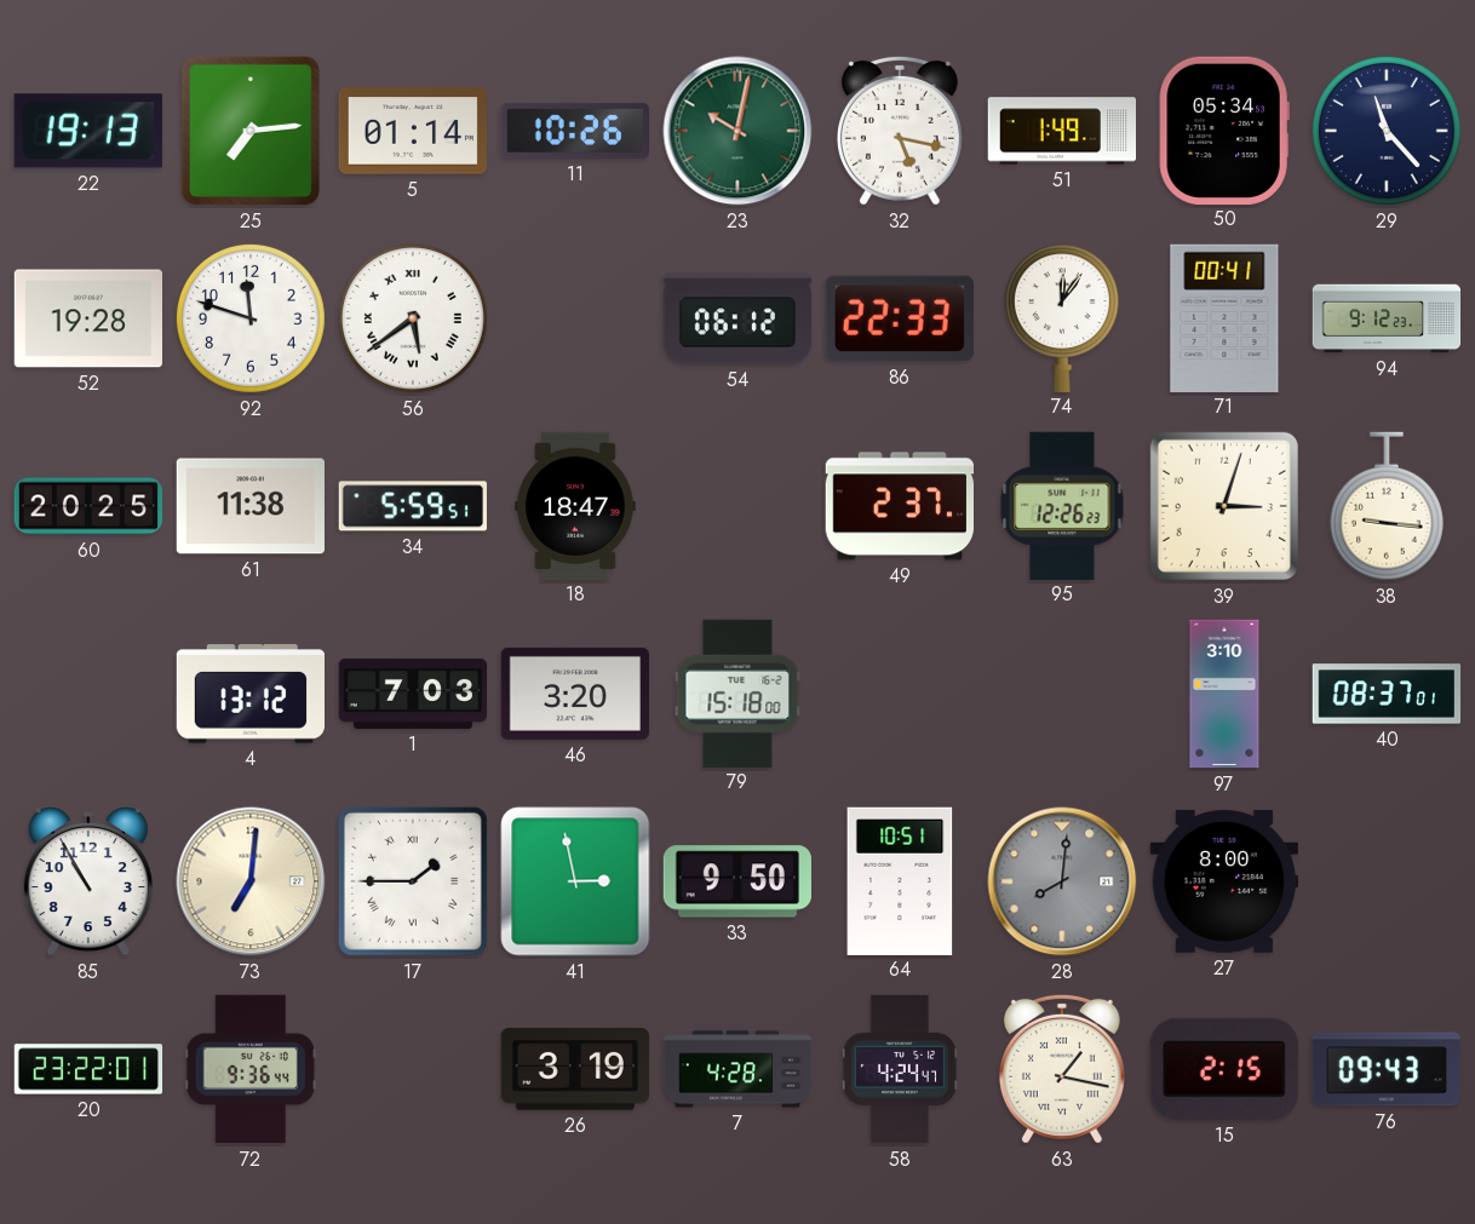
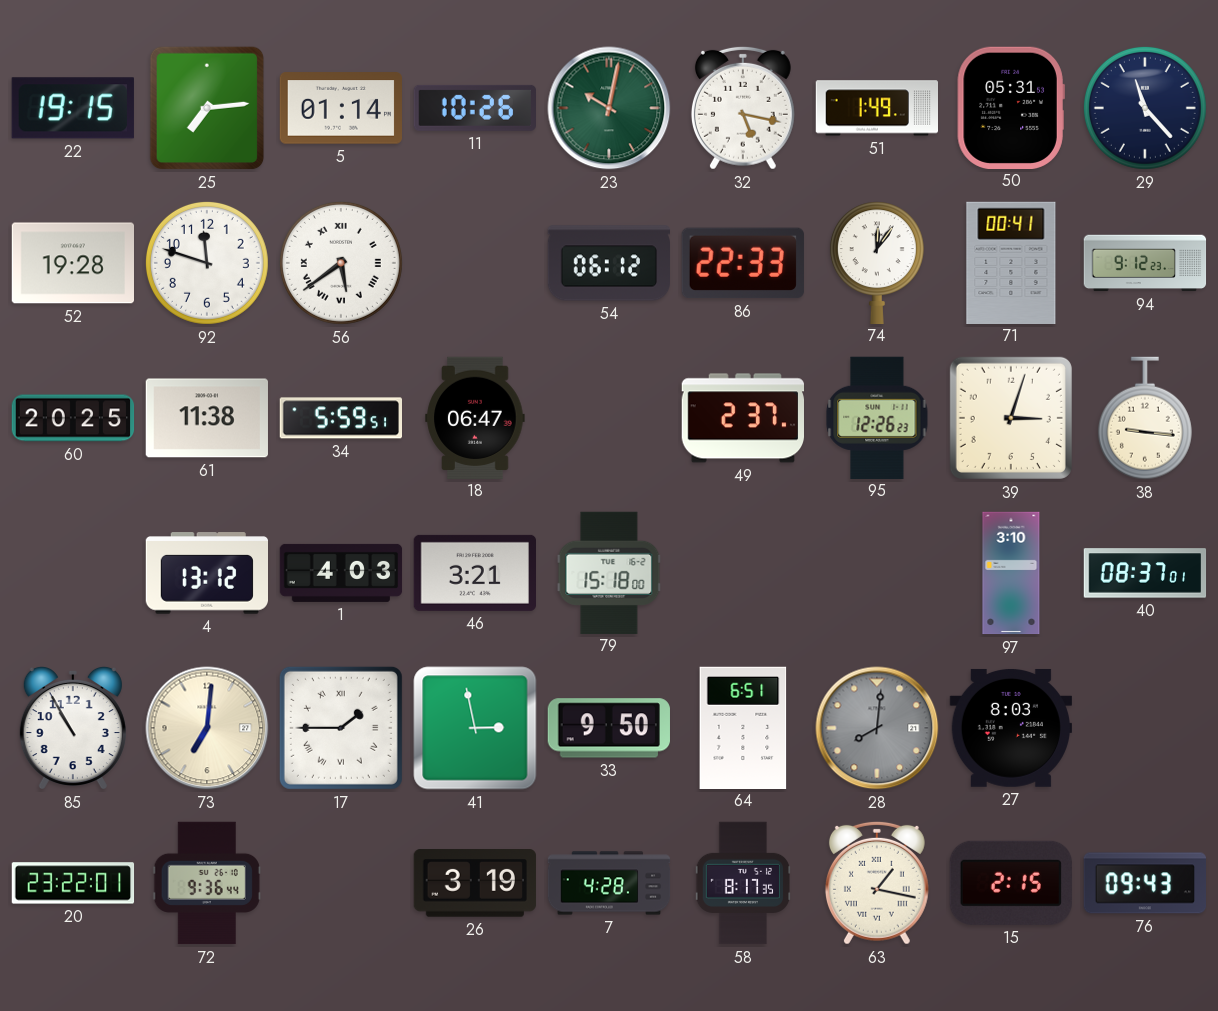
22: 19:13 -> 19:15 (73, 108)
50: 05:34 -> 05:31 (1011, 107)
18: 18:47 -> 06:47 (475, 417)
1: 7:03 -> 4:03 (341, 573)
46: 3:20 -> 3:21 (474, 573)
64: 10:51 -> 6:51 (743, 727)
27: 8:00 -> 8:03 (1010, 728)
58: 4:24 -> 8:17 (742, 883)
